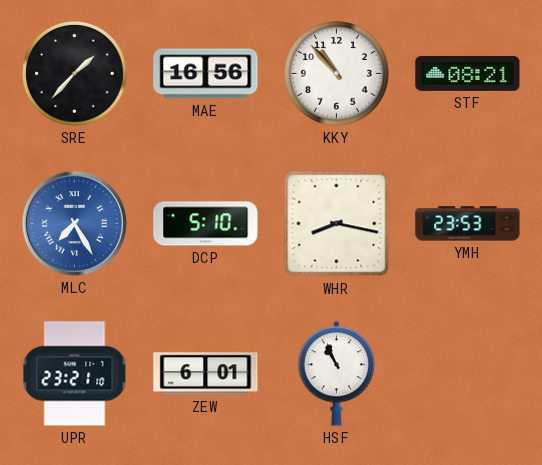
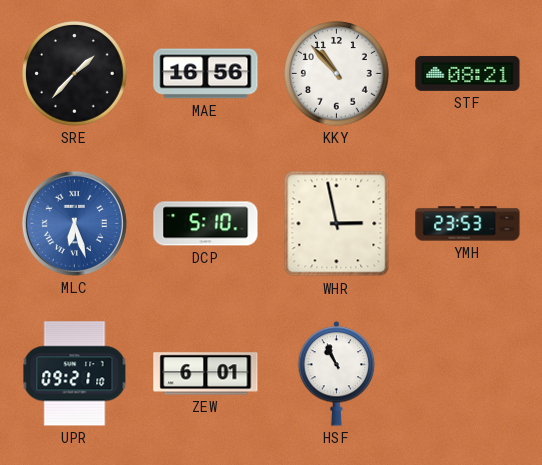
MLC: 7:25 -> 6:27 (74, 223)
WHR: 8:17 -> 2:58 (337, 224)
UPR: 23:21 -> 09:21 (75, 374)
